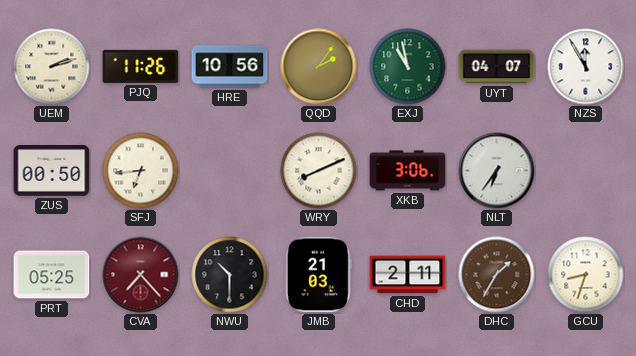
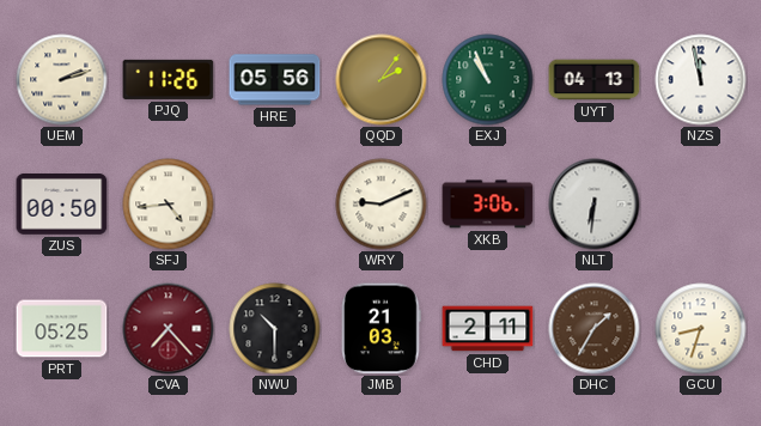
HRE: 10:56 -> 05:56 (275, 80)
EXJ: 10:58 -> 10:56 (488, 80)
UYT: 04:07 -> 04:13 (595, 80)
NZS: 11:55 -> 11:58 (701, 80)
SFJ: 6:44 -> 4:44 (169, 205)
WRY: 8:11 -> 9:11 (382, 205)
NLT: 6:36 -> 6:31 (595, 205)
